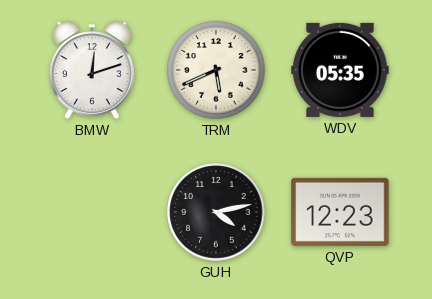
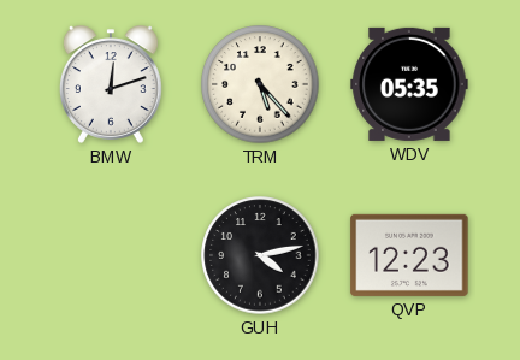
TRM: 5:41 -> 5:23 (260, 84)
